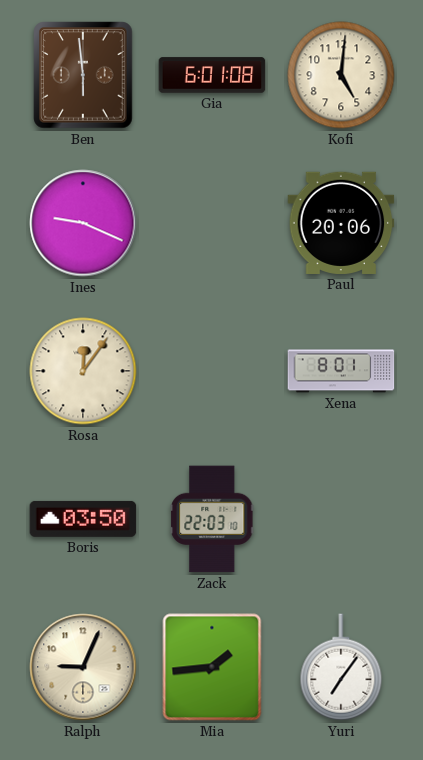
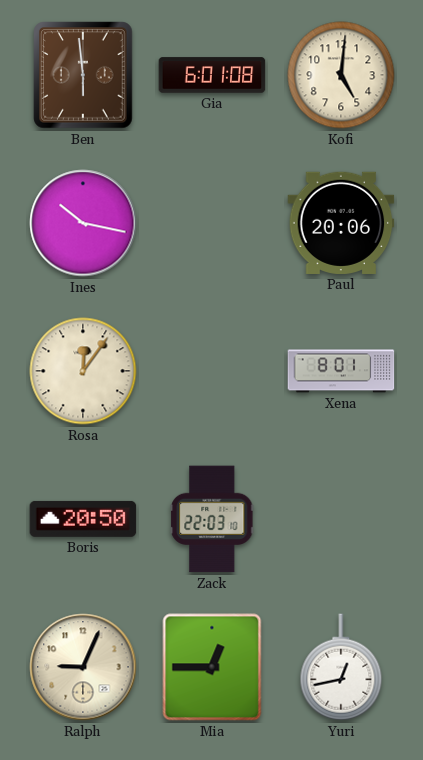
Ines: 9:19 -> 10:17 (83, 223)
Boris: 03:50 -> 20:50 (83, 519)
Mia: 1:44 -> 12:45 (212, 667)
Yuri: 7:06 -> 12:43 (341, 667)
